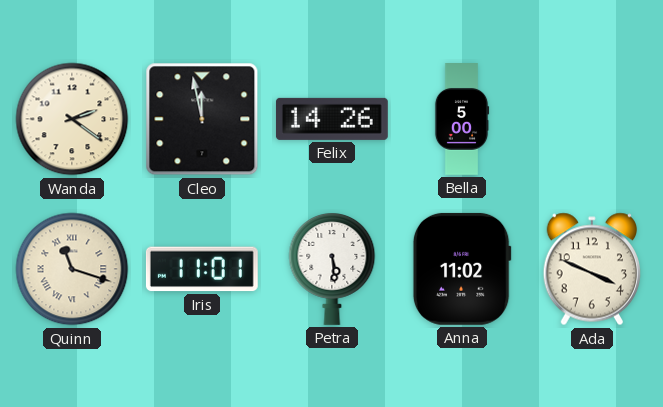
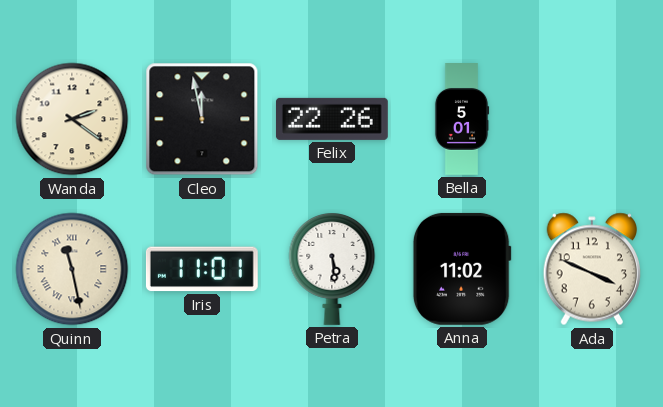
Felix: 14:26 -> 22:26 (332, 119)
Bella: 5:00 -> 5:01 (462, 120)
Quinn: 11:18 -> 11:28 (72, 269)
